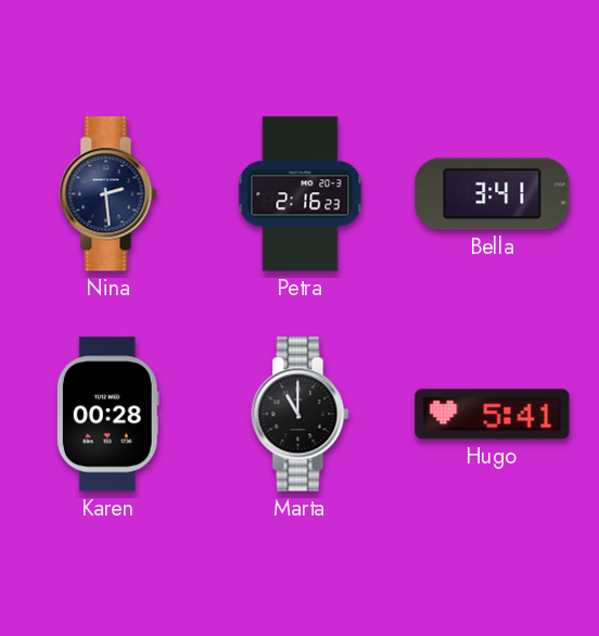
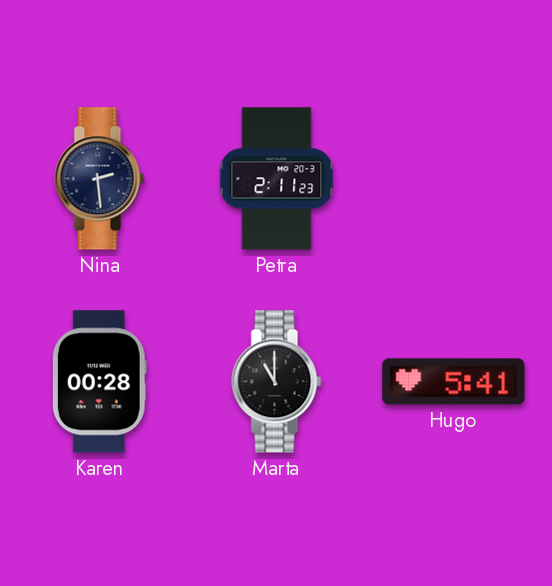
Petra: 2:16 -> 2:11 (277, 179)
Bella: 3:41 -> none (493, 194)
